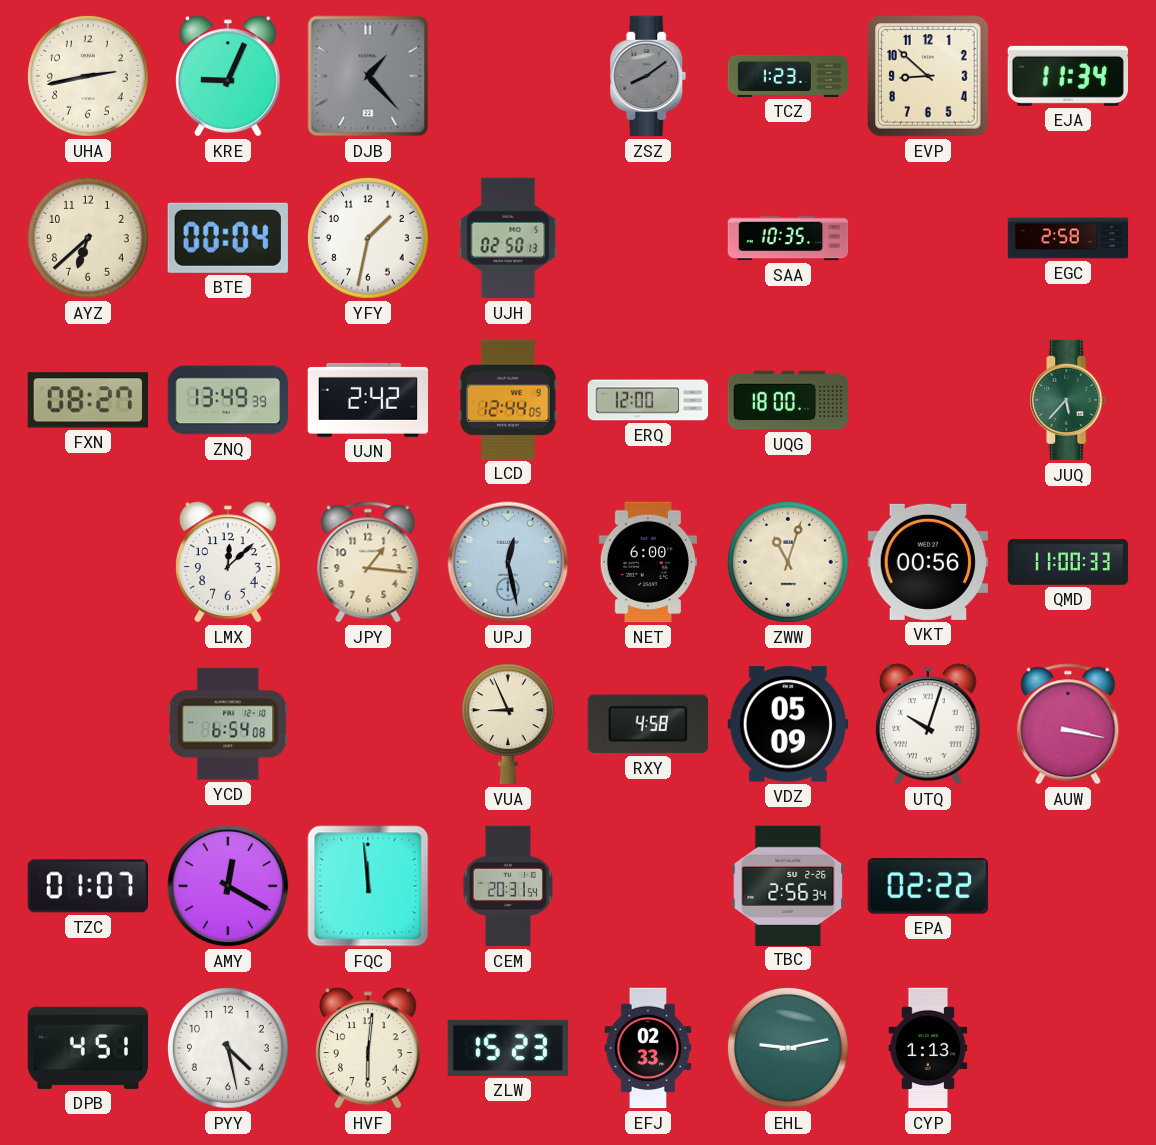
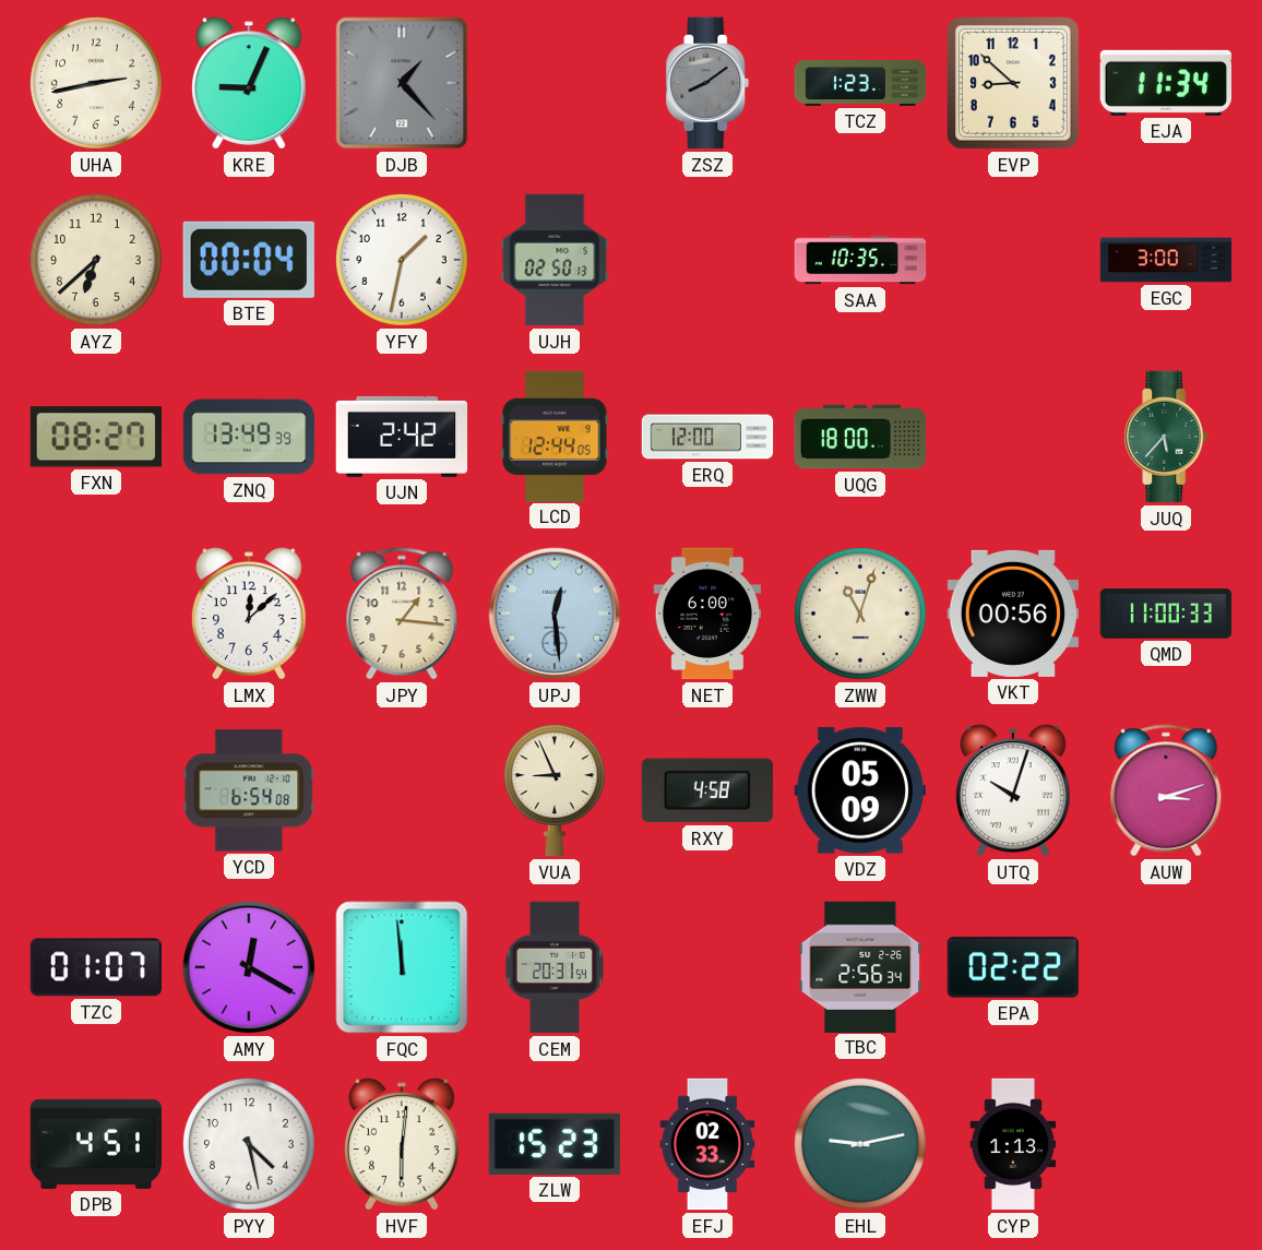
EGC: 2:58 -> 3:00 (1166, 260)
UPJ: 12:28 -> 12:29 (555, 614)
AUW: 3:17 -> 3:12 (1166, 790)
